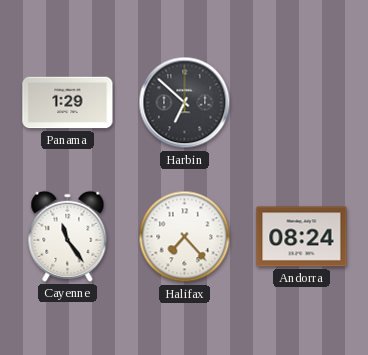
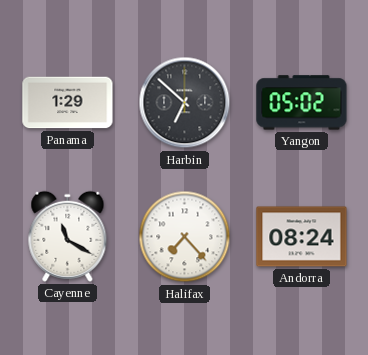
Yangon: none -> 05:02 (302, 103)
Cayenne: 11:24 -> 11:20 (68, 236)
